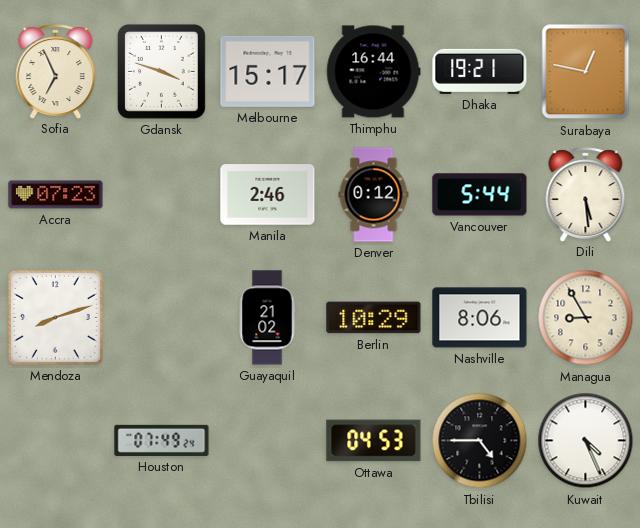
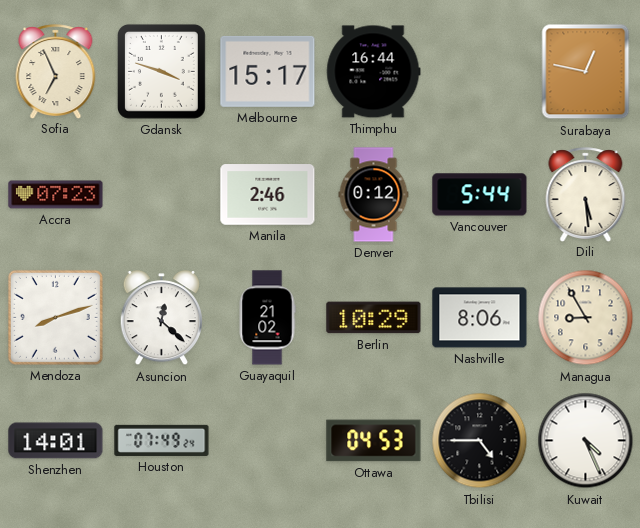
Dhaka: 19:21 -> none (480, 71)
Asuncion: none -> 12:22 (161, 318)
Shenzhen: none -> 14:01 (56, 441)
